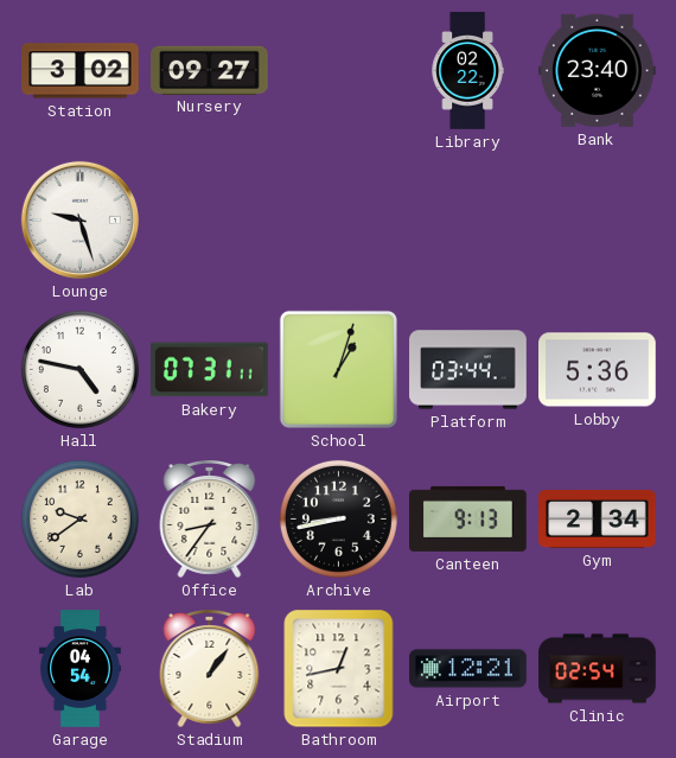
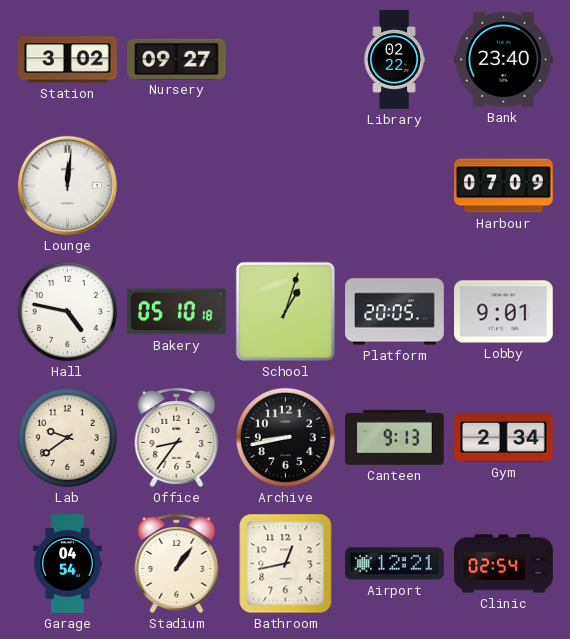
Lounge: 9:27 -> 12:01 (67, 185)
Harbour: none -> 07:09 (504, 186)
Bakery: 07:31 -> 05:10 (177, 312)
Platform: 03:44 -> 20:05 (395, 312)
Lobby: 5:36 -> 9:01 (504, 312)
